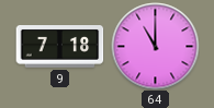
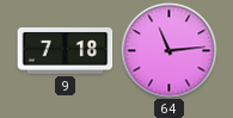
64: 11:00 -> 11:14 (168, 50)
